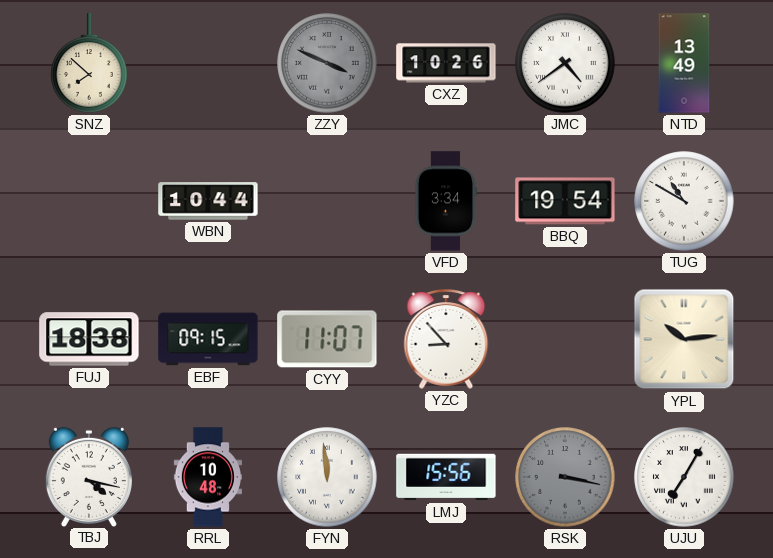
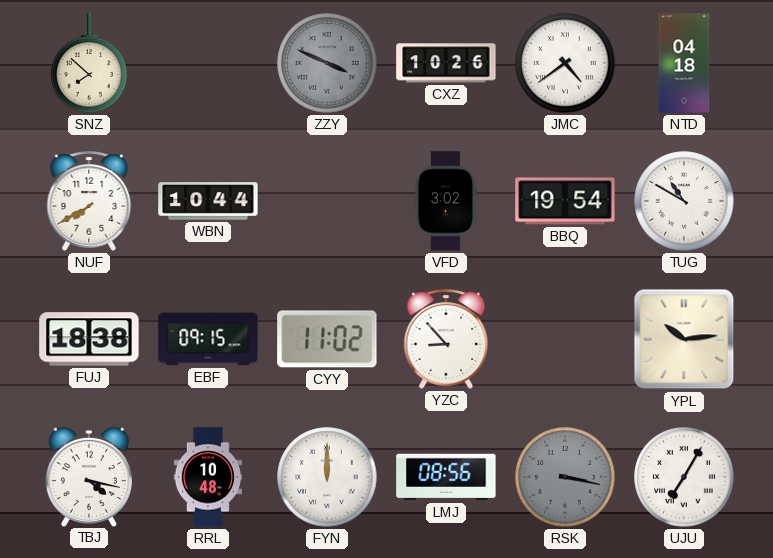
NTD: 13:49 -> 04:18 (684, 63)
NUF: none -> 7:40 (89, 201)
VFD: 3:34 -> 3:02 (446, 201)
CYY: 11:07 -> 11:02 (327, 339)
FYN: 11:59 -> 12:00 (327, 477)
LMJ: 15:56 -> 08:56 (446, 477)
